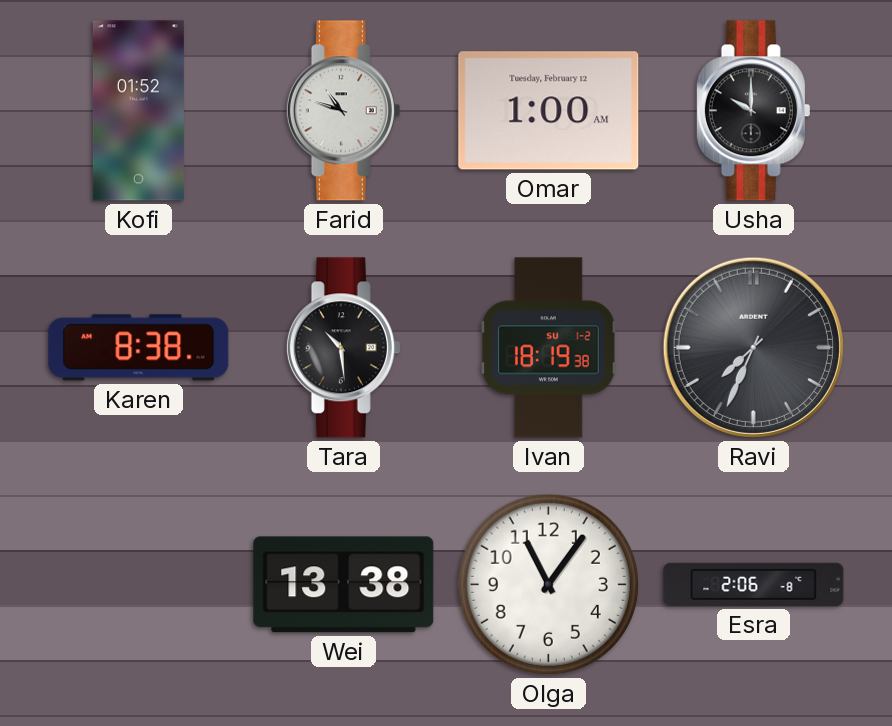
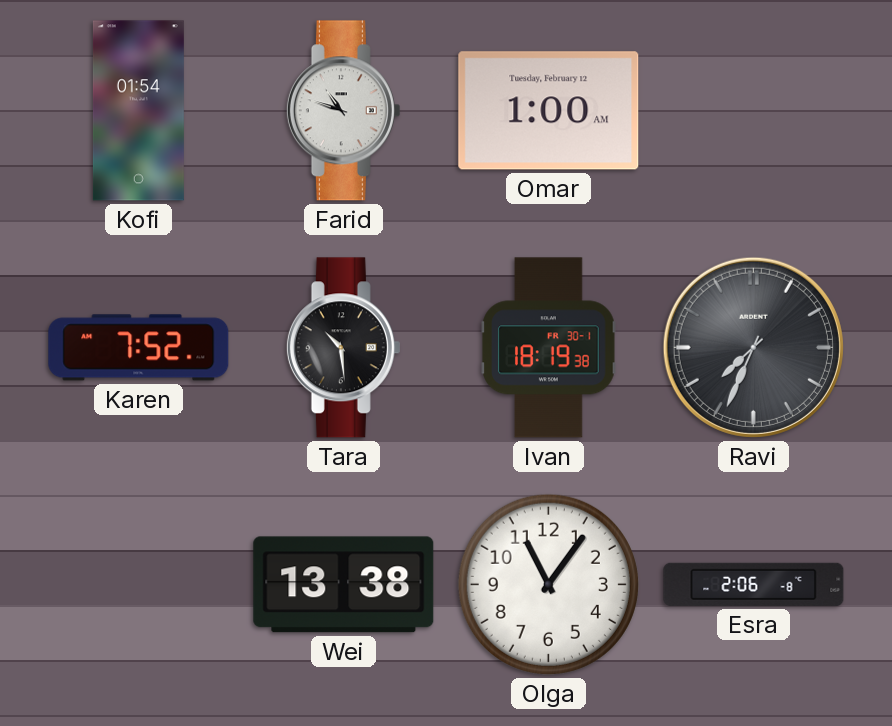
Kofi: 01:52 -> 01:54 (138, 111)
Usha: 10:00 -> none (753, 111)
Karen: 8:38 -> 7:52 (139, 348)
Ivan date: SU 1-2 -> FR 30-1 (549, 348)
